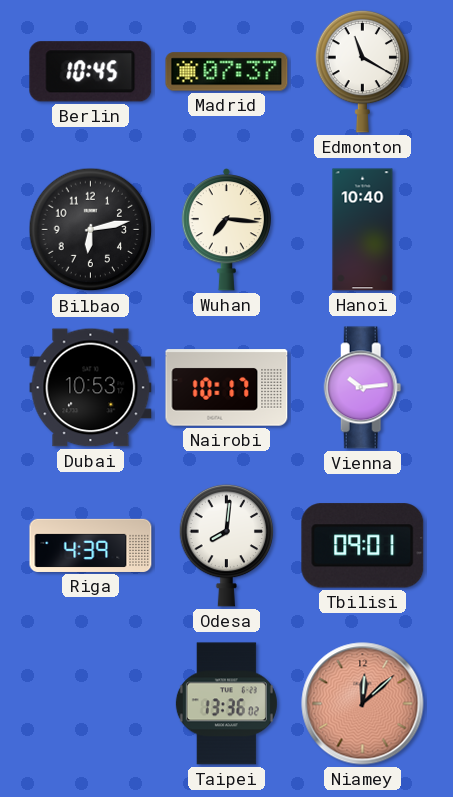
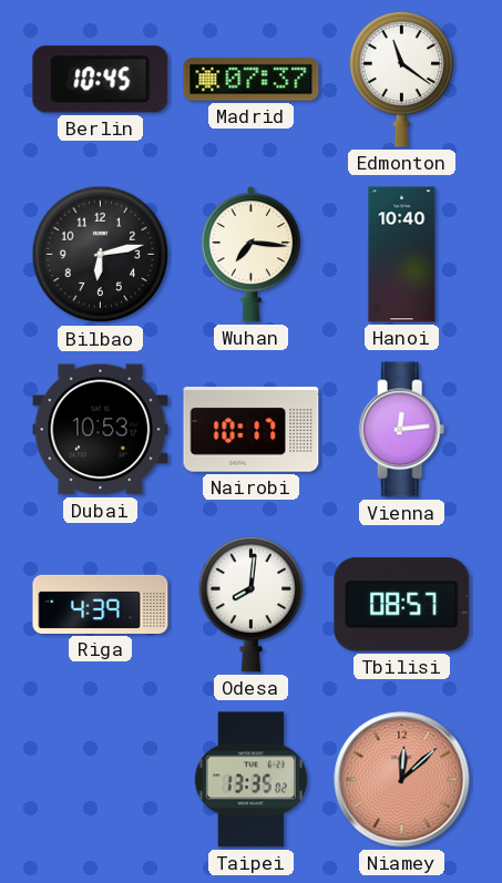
Edmonton: 11:20 -> 11:21 (402, 79)
Vienna: 10:14 -> 12:14 (402, 430)
Tbilisi: 09:01 -> 08:57 (402, 605)
Taipei: 13:36 -> 13:35 (250, 780)
